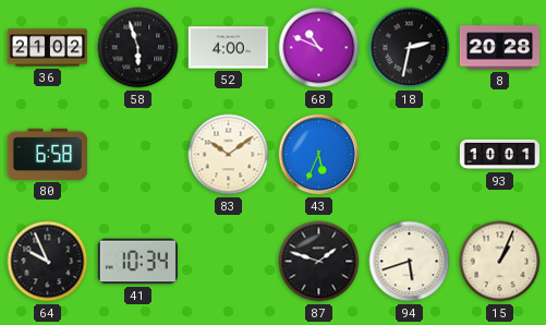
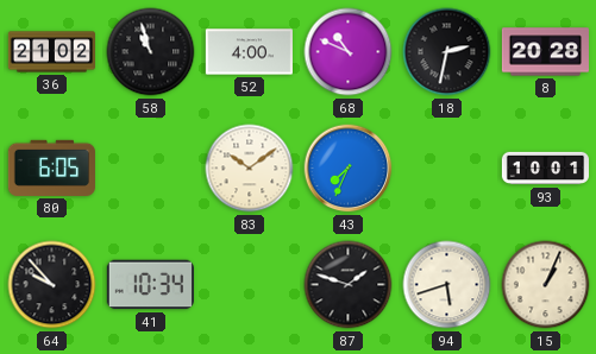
58: 5:57 -> 10:57 (151, 52)
80: 6:58 -> 6:05 (51, 167)
43: 5:34 -> 7:34 (349, 169)
64: 9:56 -> 9:53 (52, 285)
